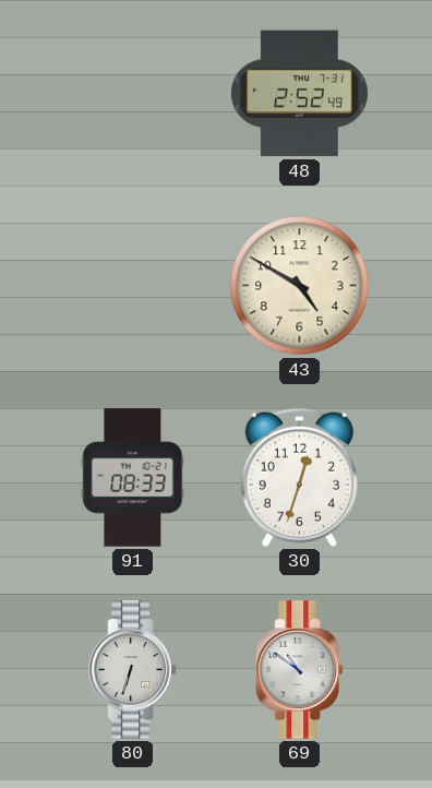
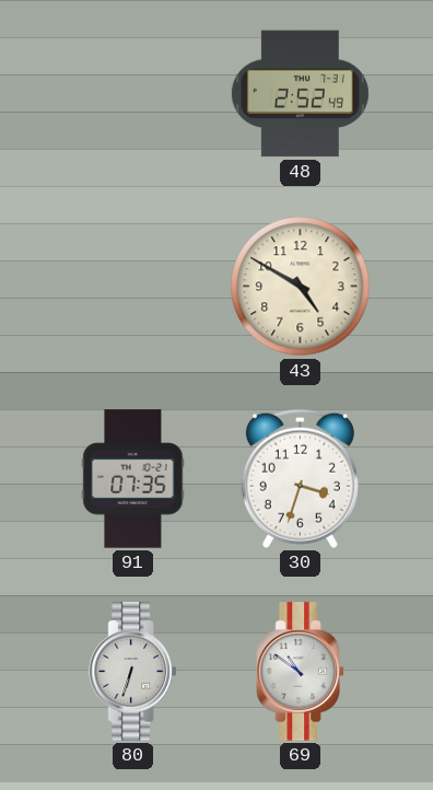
91: 08:33 -> 07:35 (133, 479)
30: 12:33 -> 3:33 (300, 478)
